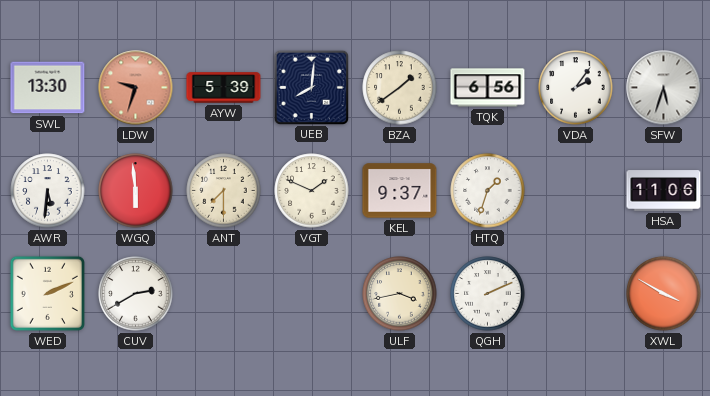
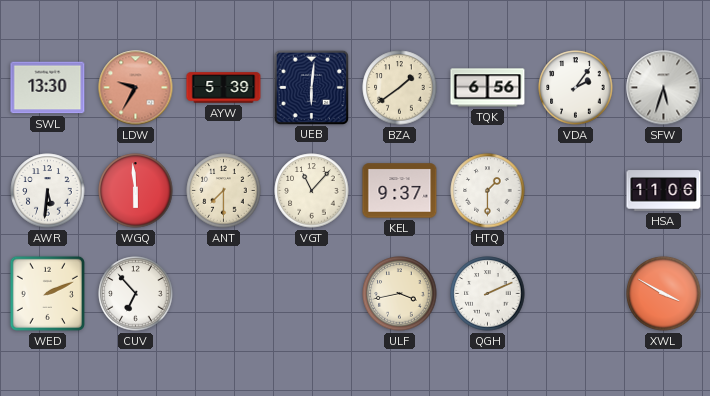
LDW: 9:33 -> 9:35 (136, 88)
UEB: 8:01 -> 6:01 (311, 87)
VGT: 1:49 -> 11:07 (312, 191)
HTQ: 1:33 -> 1:30 (488, 191)
CUV: 2:40 -> 6:53 (136, 294)
